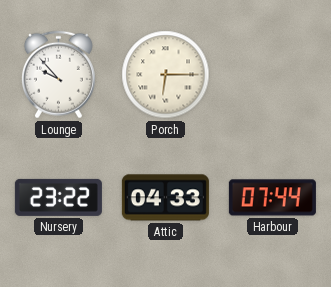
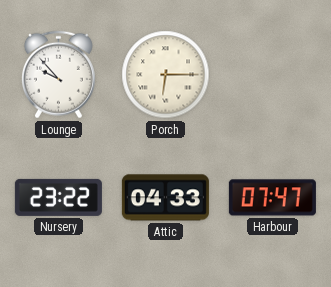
Harbour: 07:44 -> 07:47 (272, 198)
